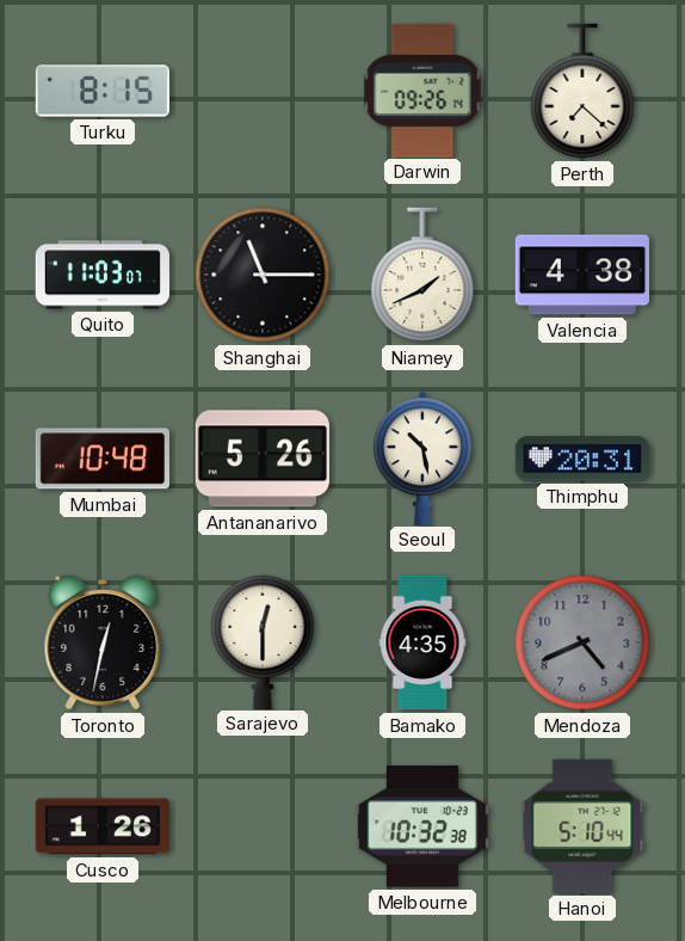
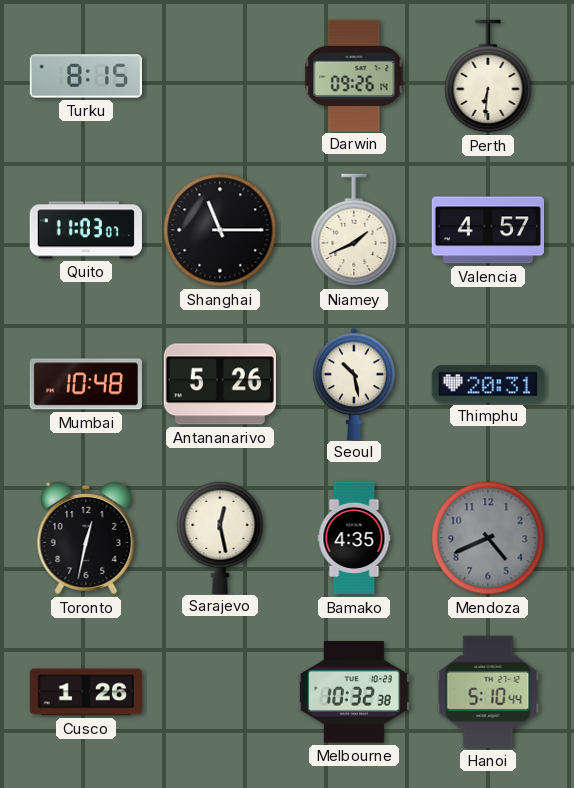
Perth: 7:22 -> 6:31 (488, 76)
Valencia: 4:38 -> 4:57 (487, 230)
Sarajevo: 12:30 -> 12:28 (220, 537)
